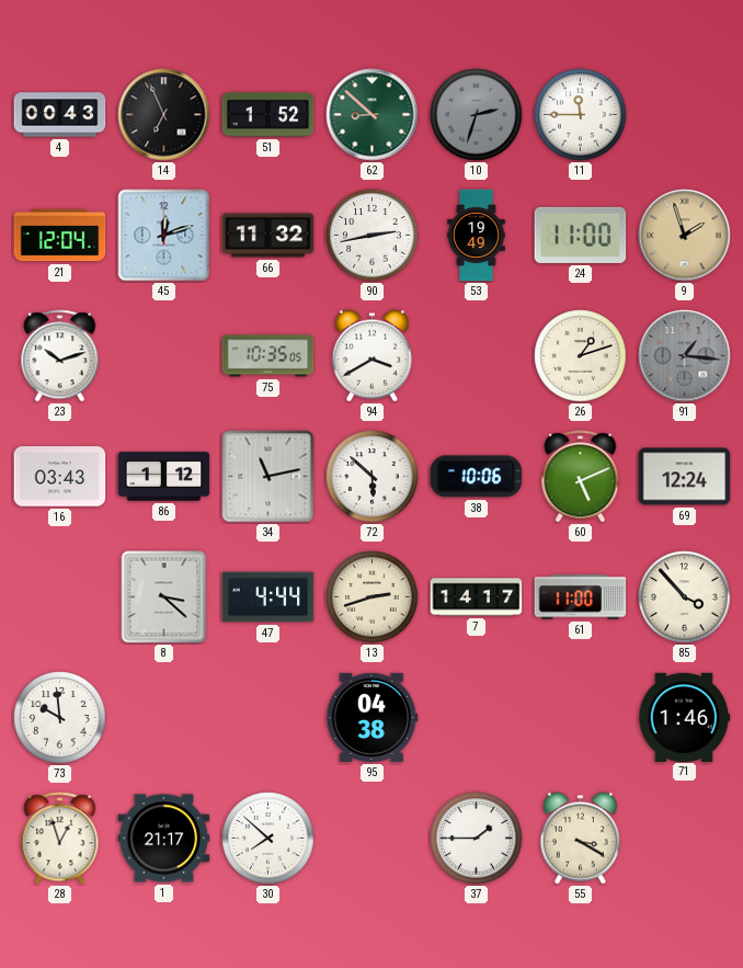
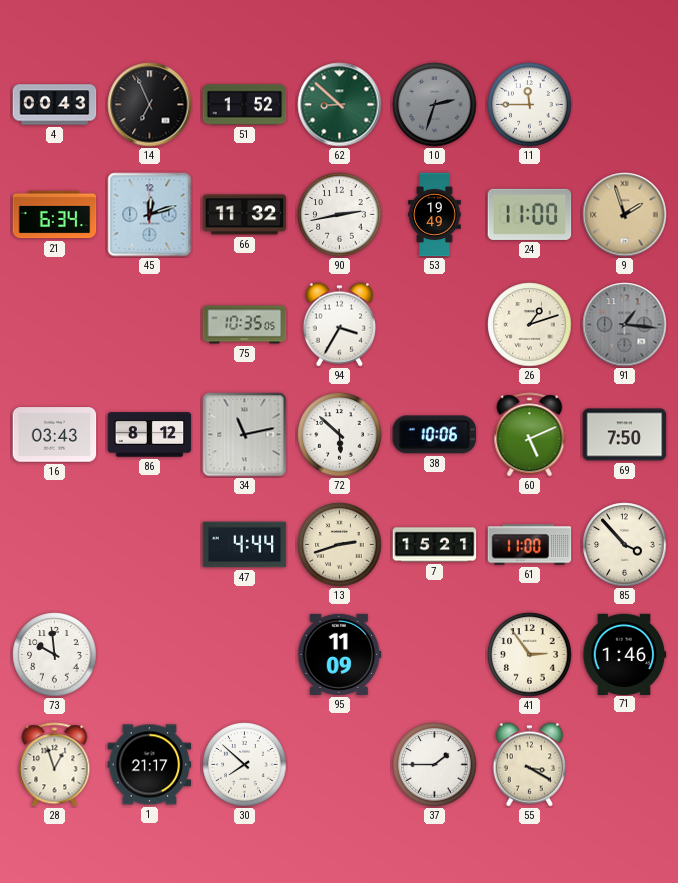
21: 12:04 -> 6:34 (55, 215)
23: 10:12 -> none (60, 356)
94: 3:40 -> 3:35 (339, 325)
86: 1:12 -> 8:12 (150, 435)
69: 12:24 -> 7:50 (625, 435)
8: 3:22 -> none (164, 597)
7: 14:17 -> 15:21 (435, 545)
95: 04:38 -> 11:09 (340, 654)
41: none -> 2:54 (530, 655)
